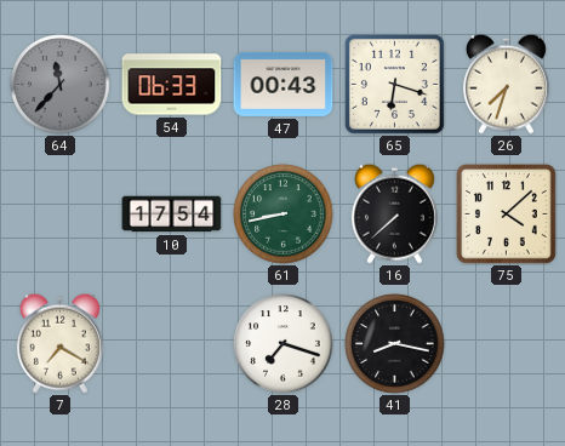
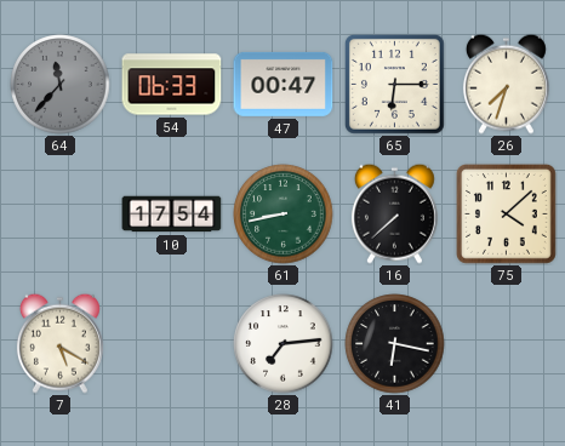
47: 00:43 -> 00:47 (284, 84)
65: 6:18 -> 6:15 (394, 84)
7: 7:20 -> 5:20 (59, 343)
28: 7:18 -> 7:14 (284, 344)
41: 8:17 -> 6:17 (395, 344)
